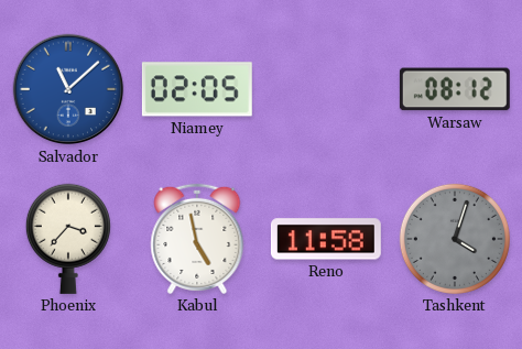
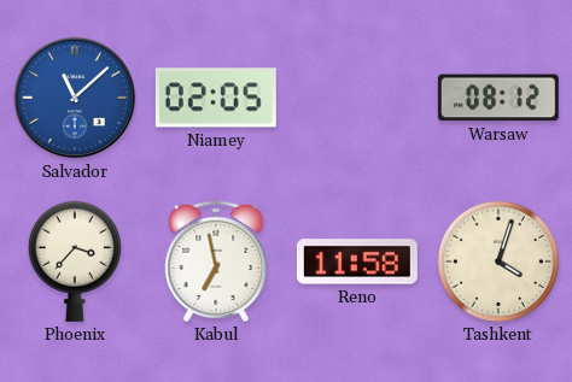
Kabul: 4:58 -> 6:58 (216, 261)
Tashkent dial: grey -> cream (498, 261)
